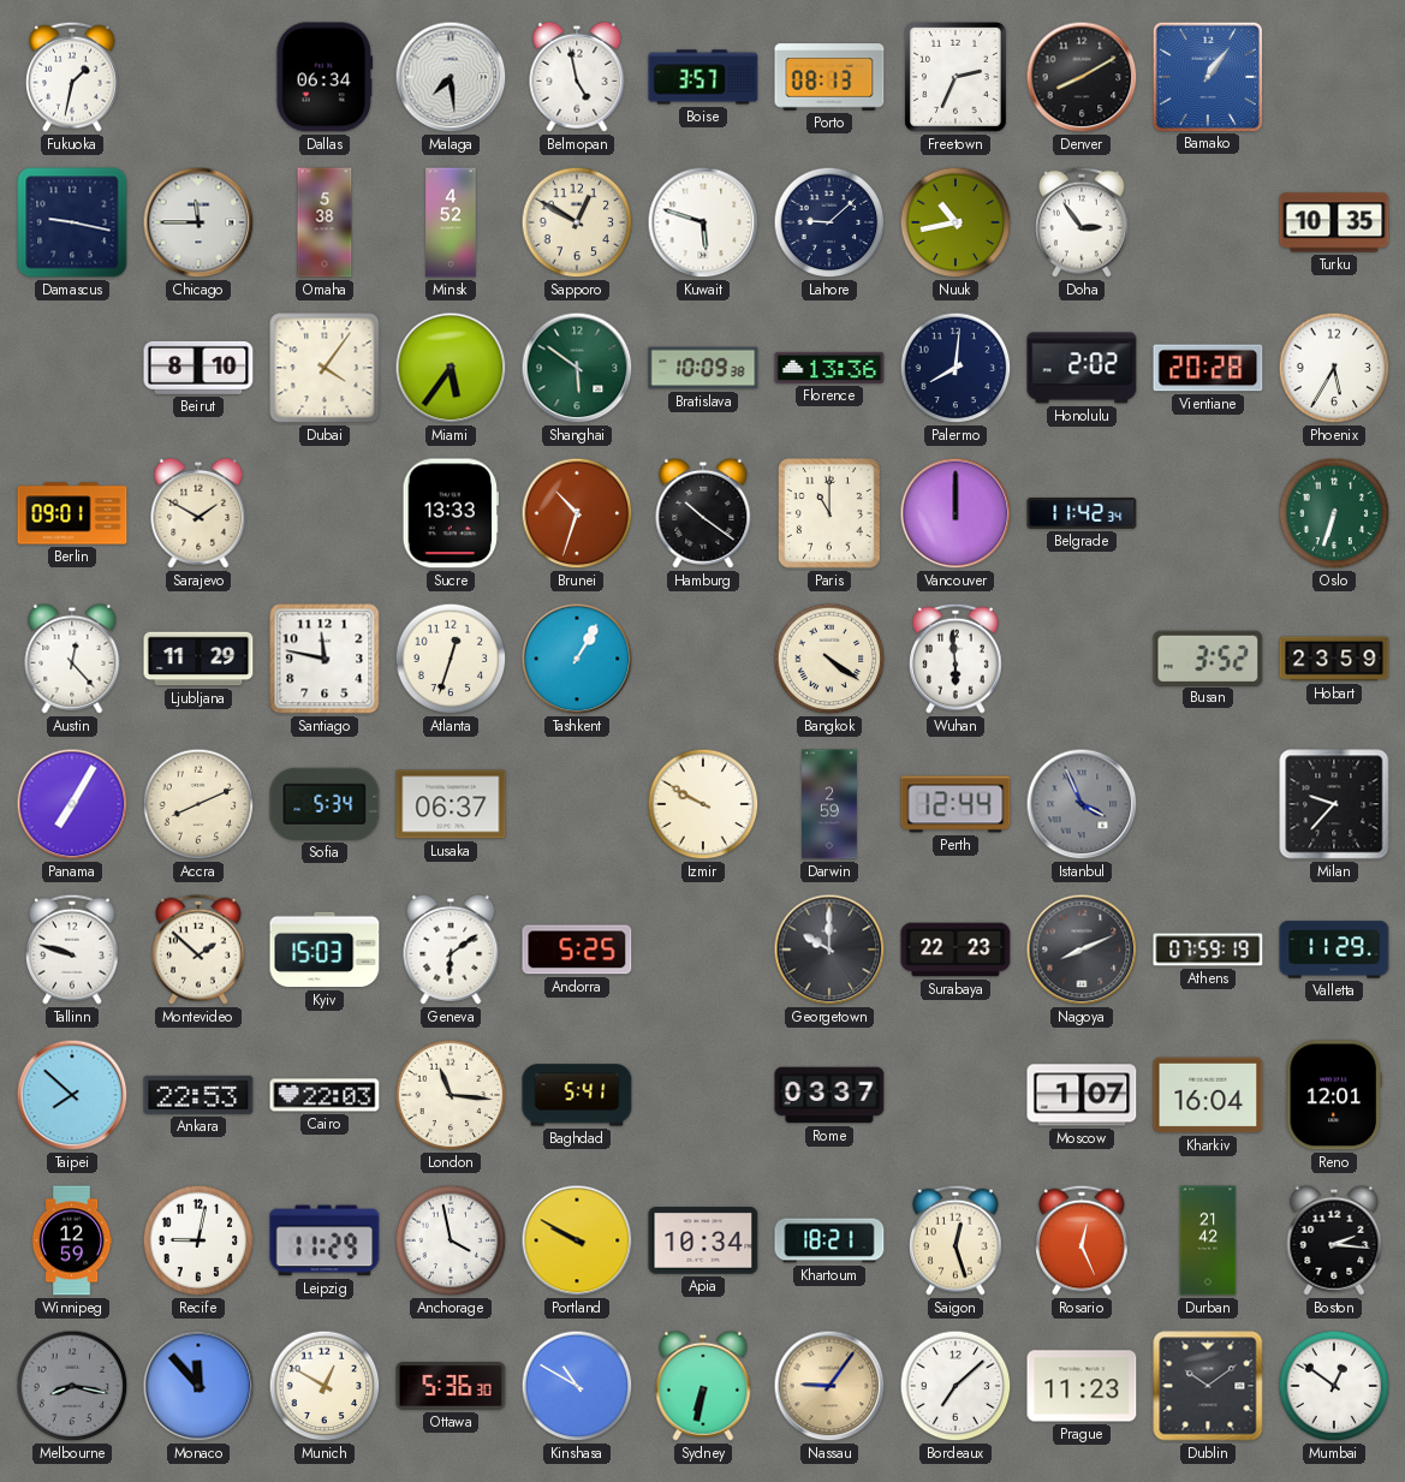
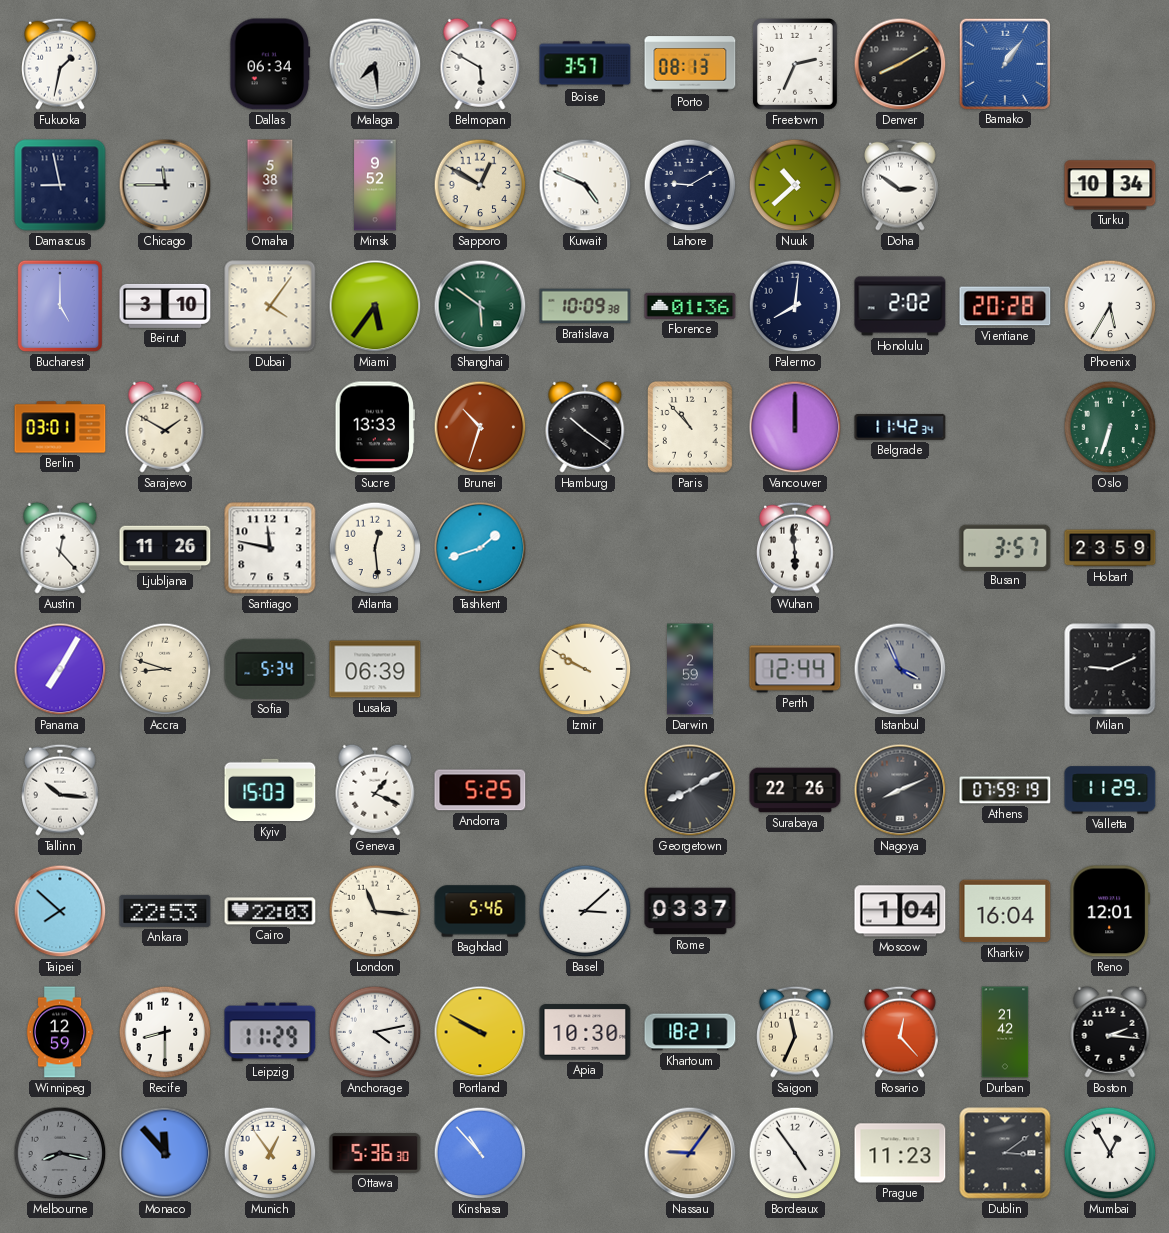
Belmopan: 4:58 -> 5:50 (480, 64)
Damascus: 9:17 -> 8:58 (60, 185)
Minsk: 4:52 -> 9:52 (375, 185)
Kuwait: 5:48 -> 4:49 (585, 185)
Lahore: 9:08 -> 9:10 (690, 185)
Nuuk: 10:43 -> 10:38 (795, 185)
Doha: 2:54 -> 2:51 (901, 185)
Turku: 10:35 -> 10:34 (1110, 185)
Bucharest: none -> 5:00 (59, 306)
Beirut: 8:10 -> 3:10 (165, 306)
Florence: 13:36 -> 01:36 (690, 306)
Berlin: 09:01 -> 03:01 (60, 427)
Paris: 11:00 -> 10:53 (690, 428)
Ljubljana: 11:29 -> 11:26 (165, 548)
Atlanta: 12:33 -> 12:29 (375, 548)
Tashkent: 1:05 -> 1:42 (480, 548)
Bangkok: 4:21 -> none (829, 659)
Busan: 3:52 -> 3:57 (1005, 547)
Accra: 8:11 -> 8:48 (165, 669)
Lusaka: 06:37 -> 06:39 (375, 669)
Milan: 9:37 -> 9:11 (1110, 669)
Tallinn: 9:48 -> 10:16 (61, 790)
Montevideo: 1:52 -> none (200, 950)
Geneva: 6:09 -> 1:19 (375, 790)
Georgetown: 10:00 -> 8:10 (690, 790)
Surabaya: 22:23 -> 22:26 (795, 790)
Baghdad: 5:41 -> 5:46 (480, 911)
Basel: none -> 3:08 (585, 911)
Moscow: 1:07 -> 1:04 (900, 911)
Recife: 9:02 -> 8:30 (165, 1032)
Anchorage: 3:58 -> 4:13 (375, 1032)
Apia: 10:34 -> 10:30 (585, 1032)
Saigon: 12:27 -> 11:34 (796, 1032)
Rosario: 12:26 -> 12:23 (901, 1032)
Munich: 12:50 -> 12:54 (270, 1153)
Kinshasa: 10:50 -> 10:53 (480, 1153)
Sydney: 6:32 -> none (703, 1386)
Bordeaux: 7:08 -> 4:54 (795, 1153)
Dublin: 10:09 -> 3:09 (1005, 1153)
Mumbai: 12:51 -> 12:55 (1110, 1153)
